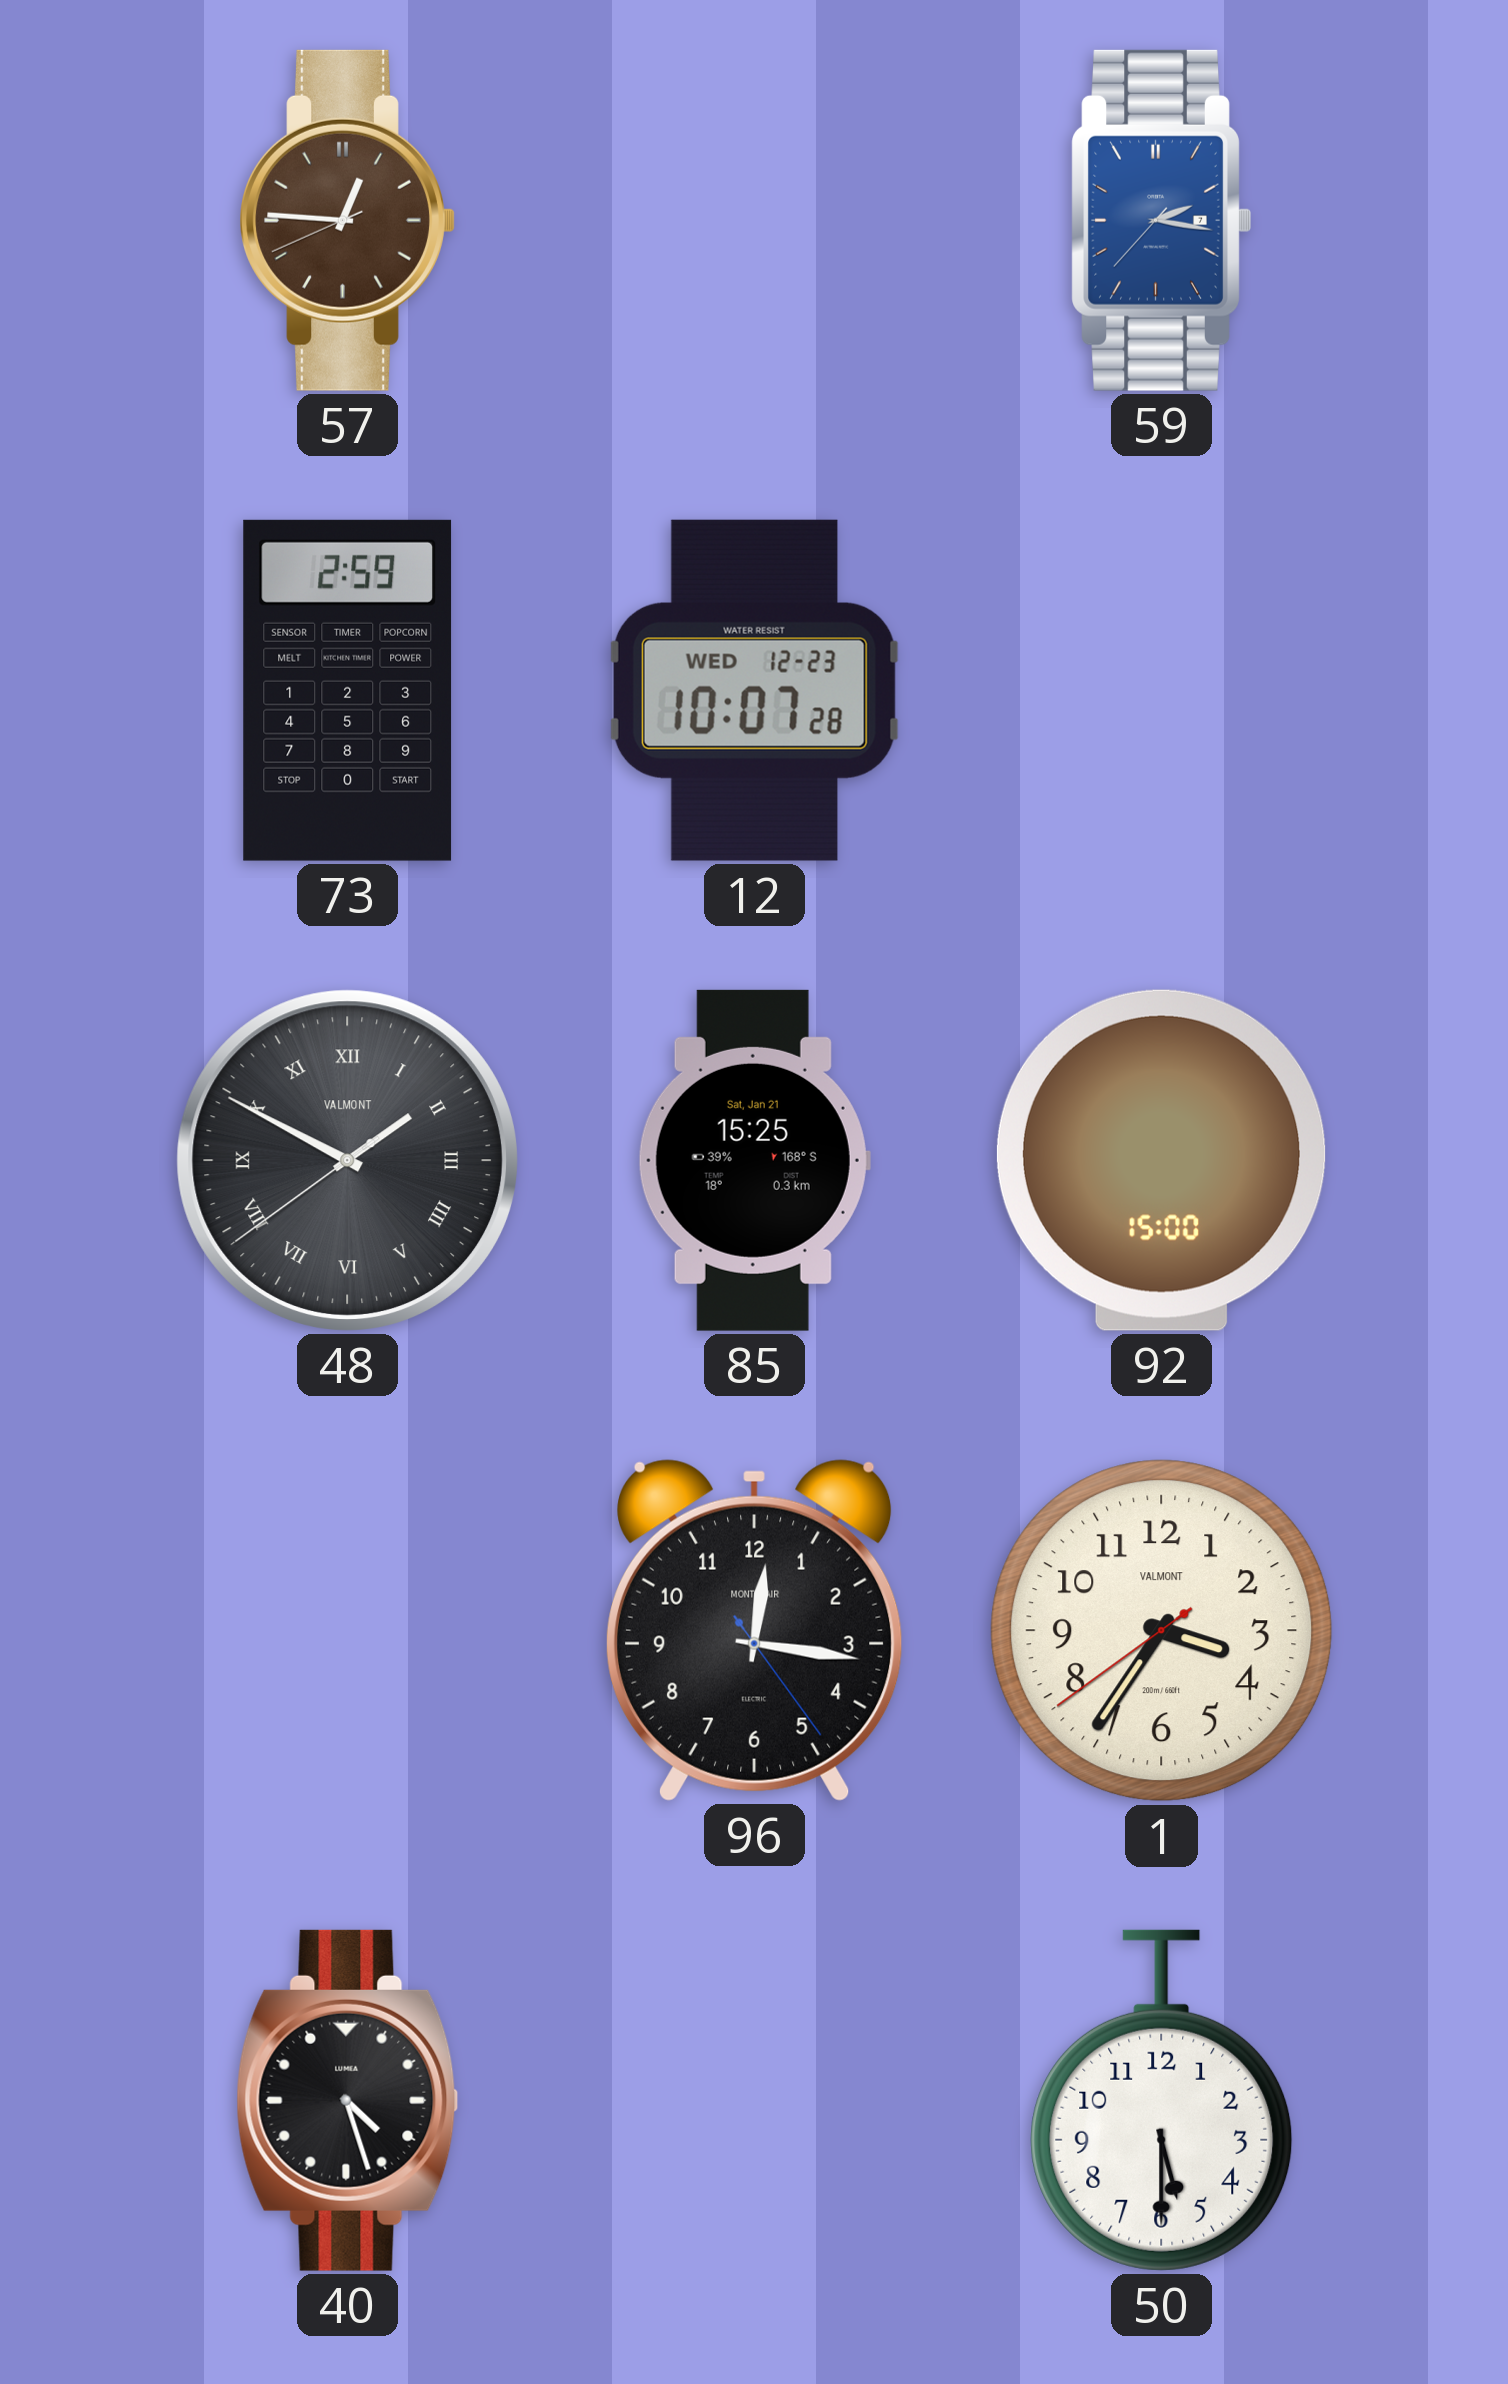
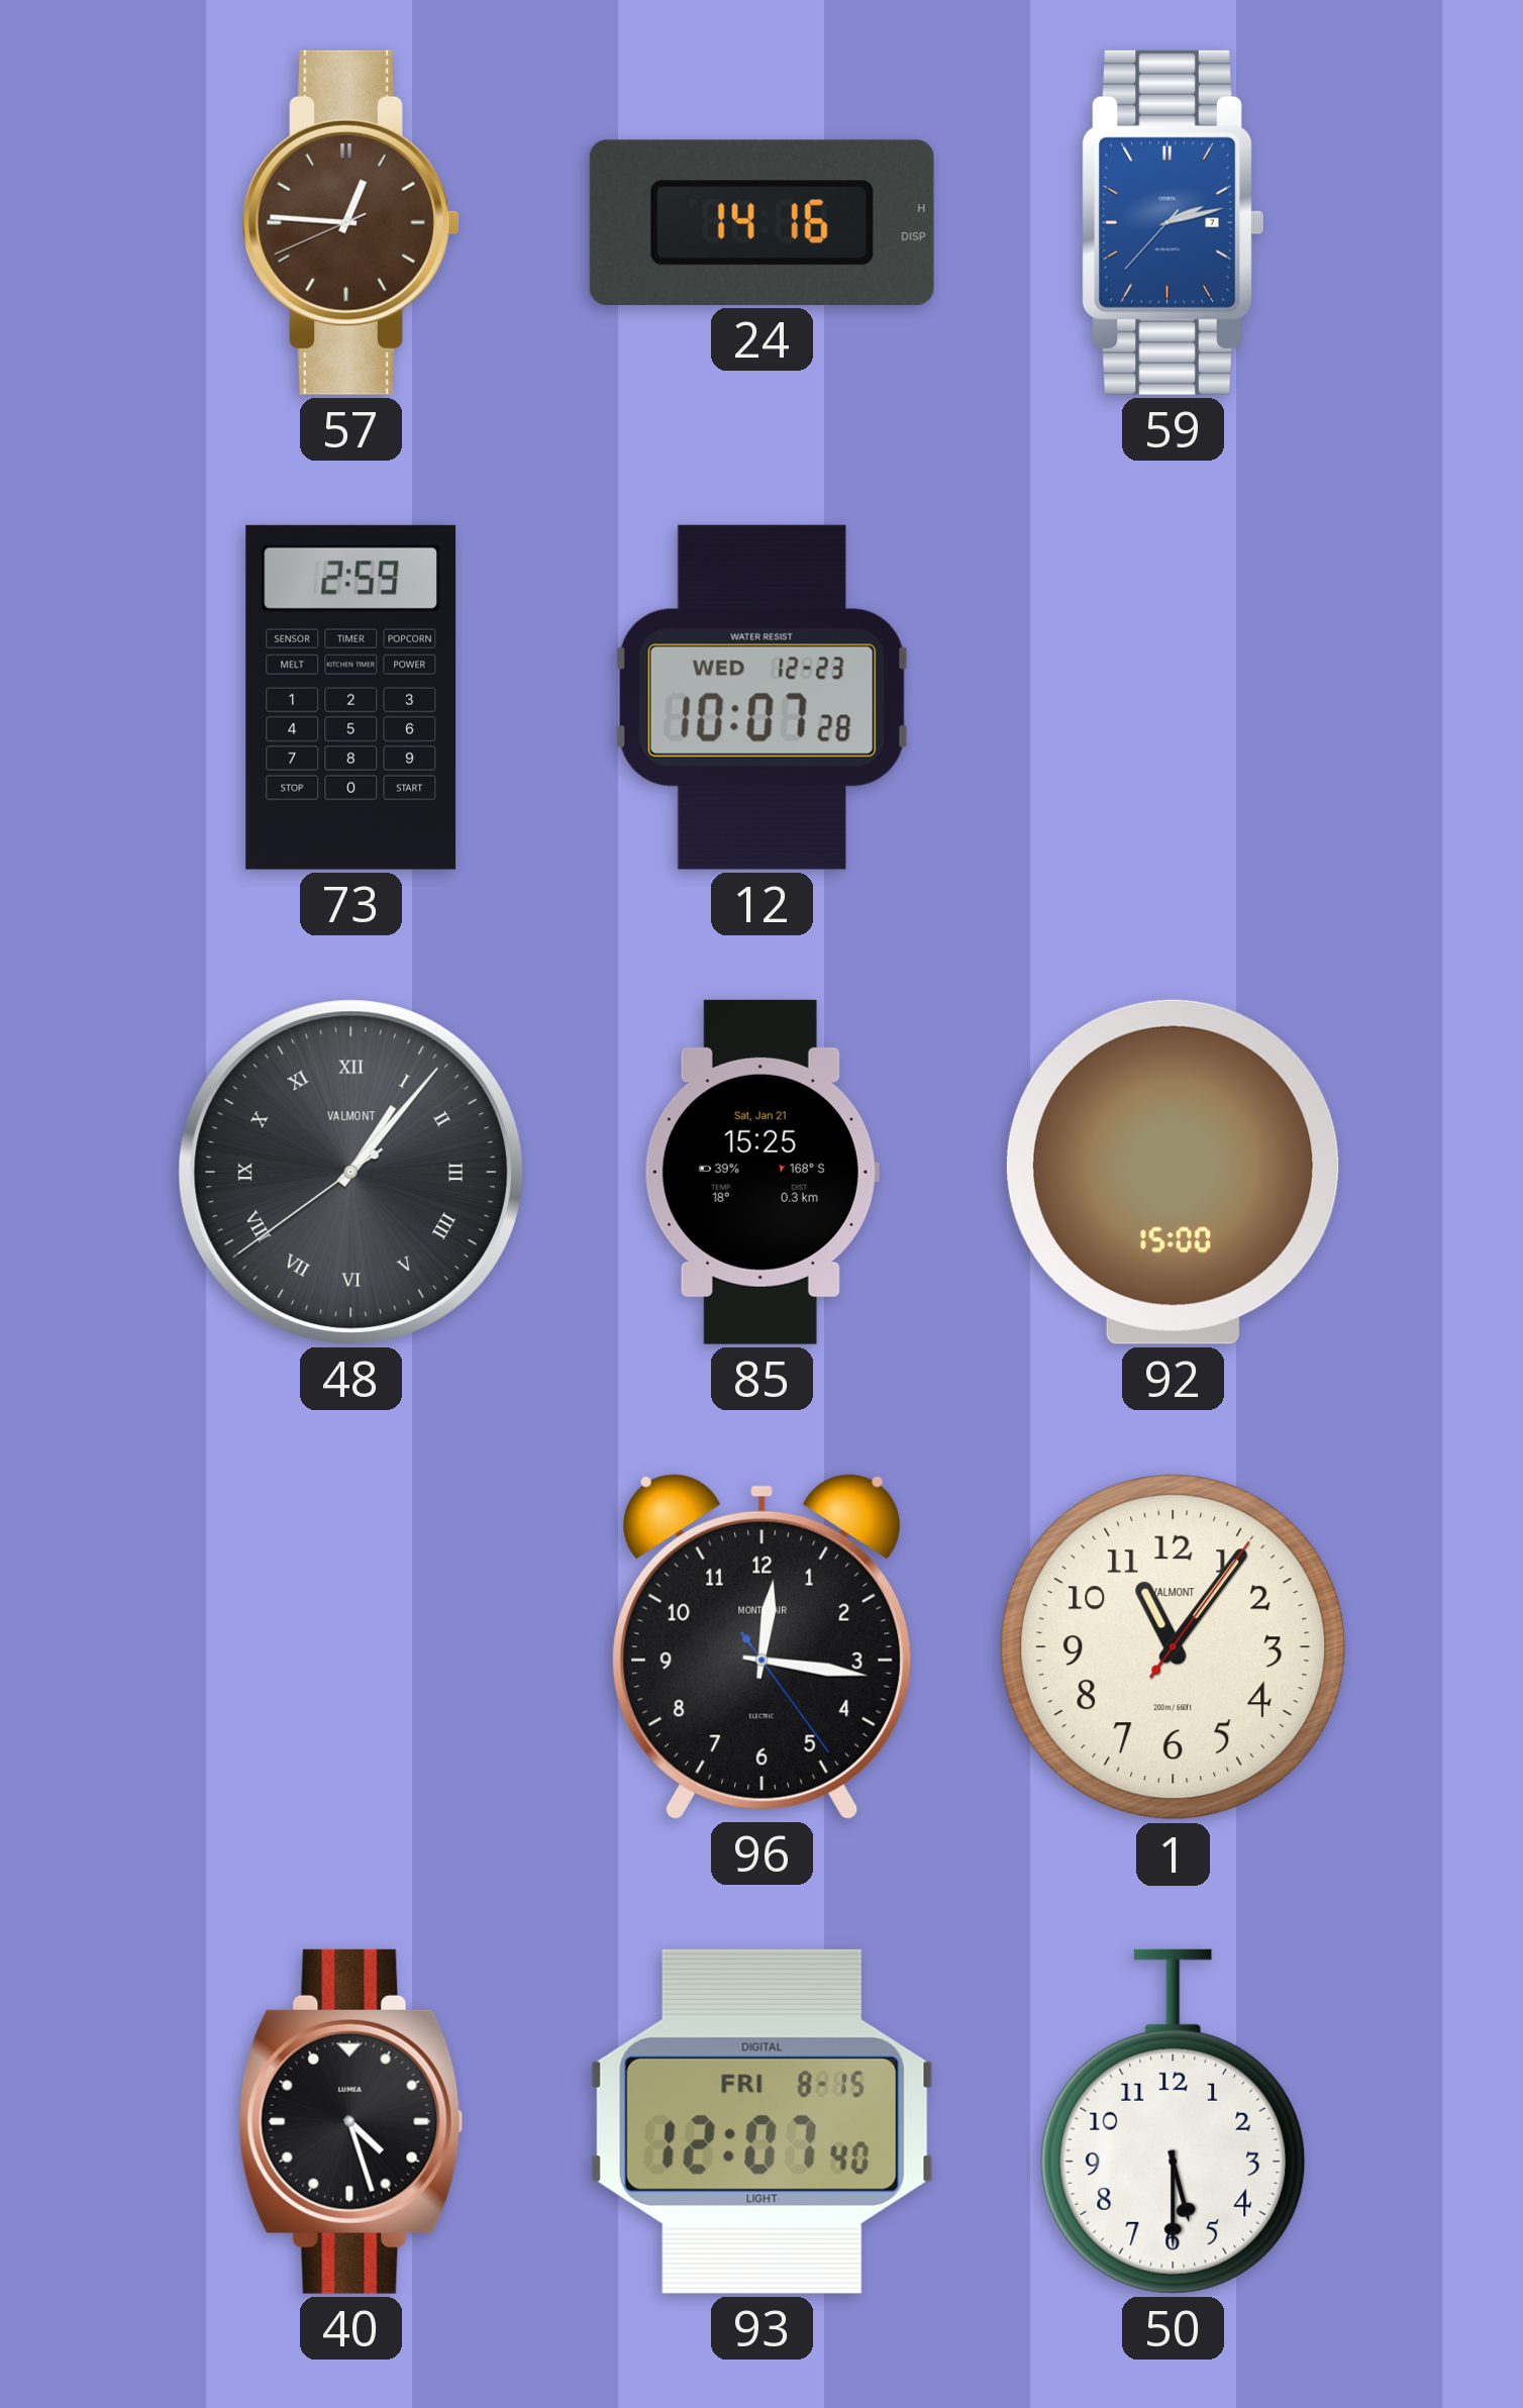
24: none -> 14:16 (761, 222)
59: 2:16 -> 2:12 (1173, 222)
48: 1:49 -> 1:06 (350, 1172)
1: 3:35 -> 11:06 (1174, 1647)
93: none -> 12:07 (761, 2121)
